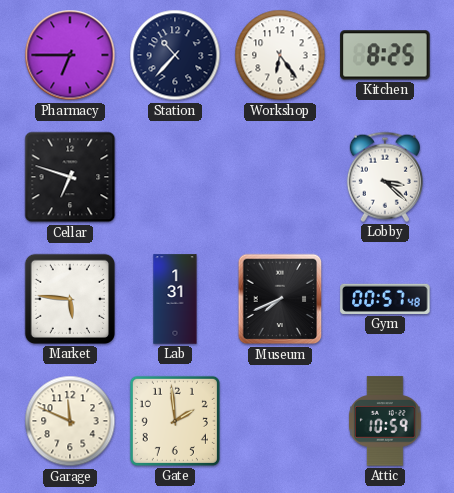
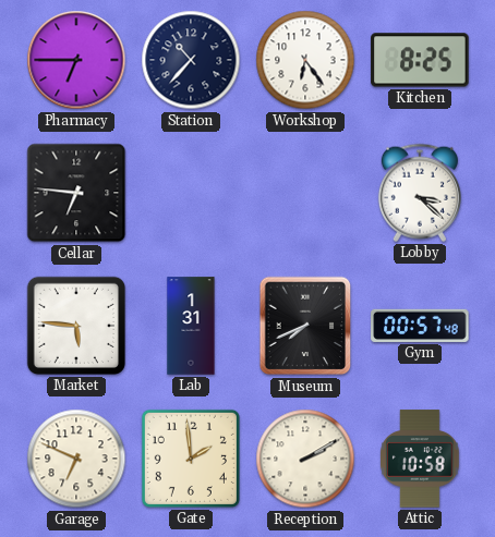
Cellar: 6:48 -> 6:46 (76, 193)
Garage: 11:49 -> 6:49 (76, 459)
Reception: none -> 2:10 (305, 459)
Attic: 10:59 -> 10:58 (420, 459)
